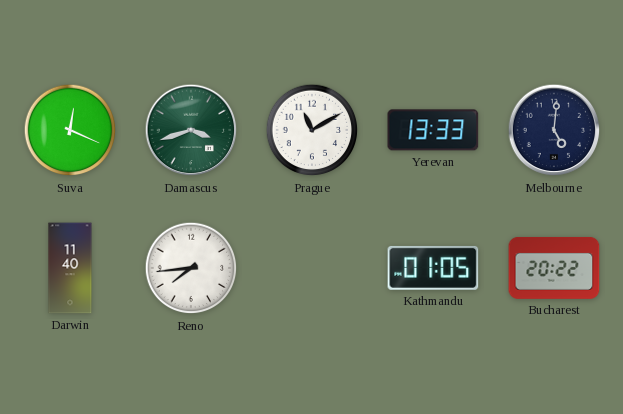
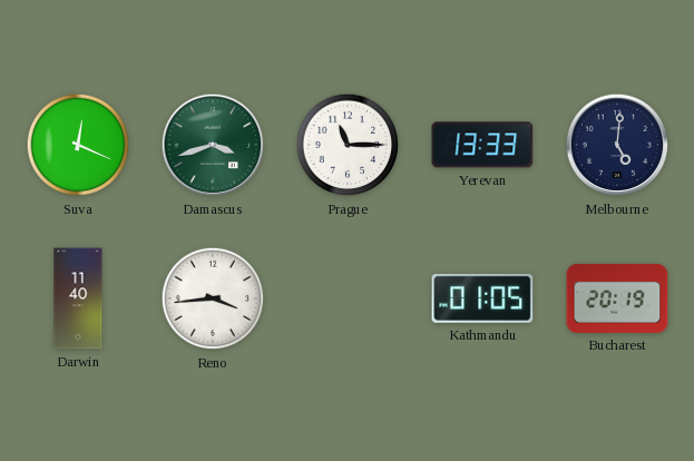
Prague: 11:10 -> 11:15 (348, 145)
Reno: 7:44 -> 3:44 (213, 298)
Bucharest: 20:22 -> 20:19 (617, 298)
